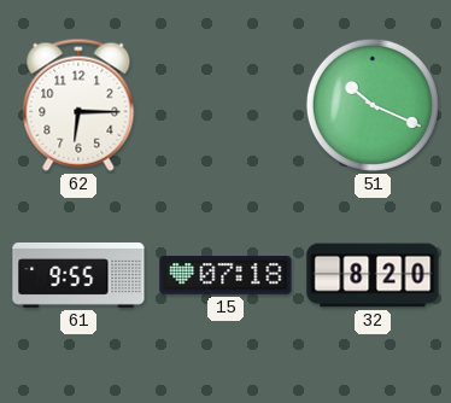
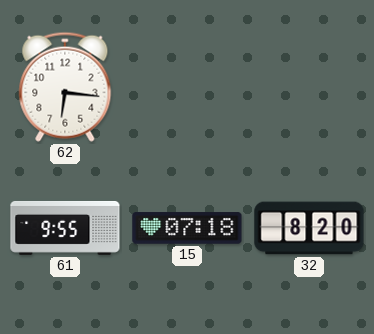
62: 6:15 -> 6:16 (65, 87)
51: 10:19 -> none (373, 105)
